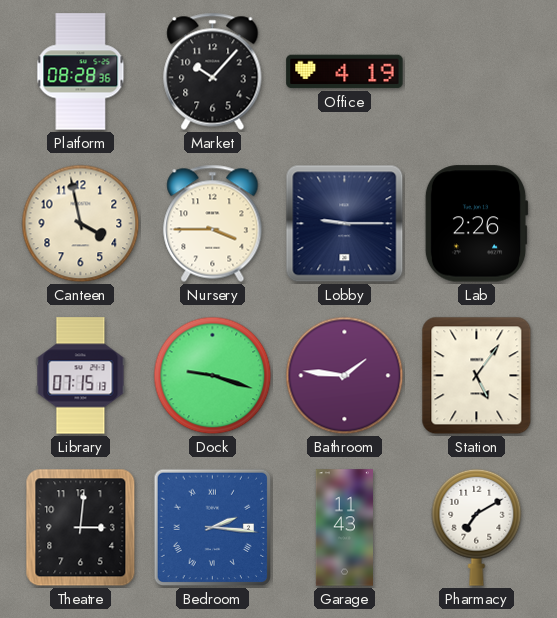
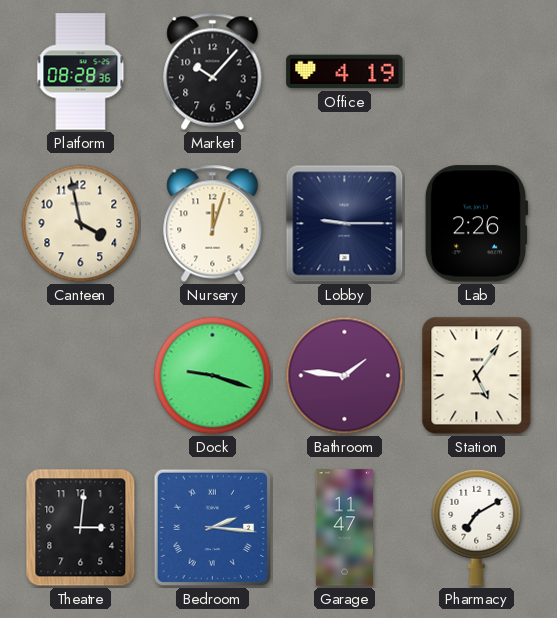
Nursery: 3:45 -> 12:03 (213, 223)
Library: 07:15 -> none (81, 376)
Garage: 11:43 -> 11:47 (344, 528)
